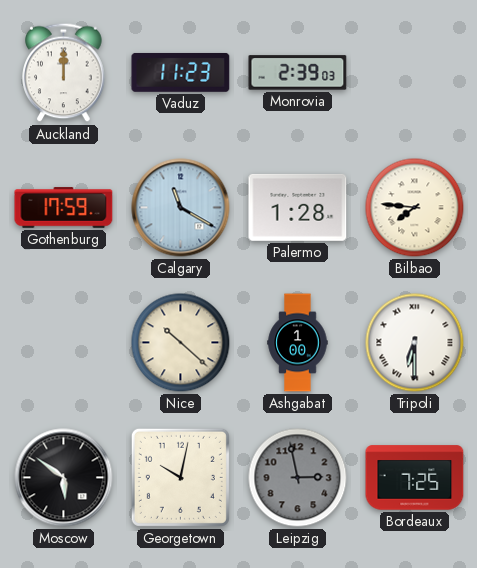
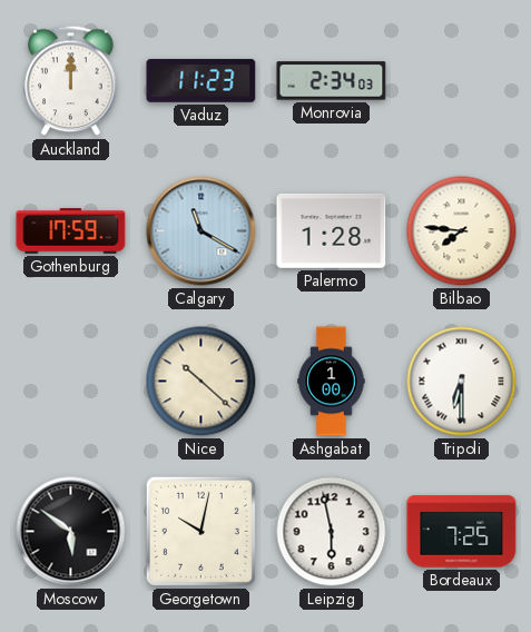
Monrovia: 2:39 -> 2:34 (332, 81)
Leipzig: 2:58 -> 5:58 (332, 532)
Leipzig dial: grey -> white (332, 532)
